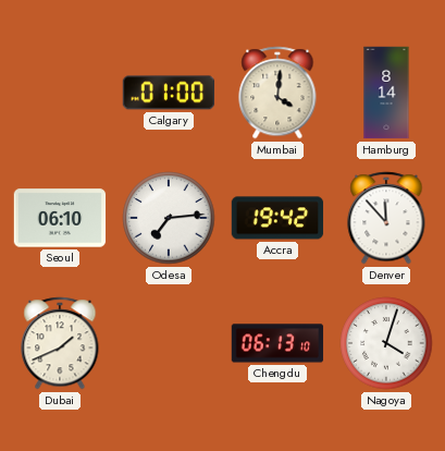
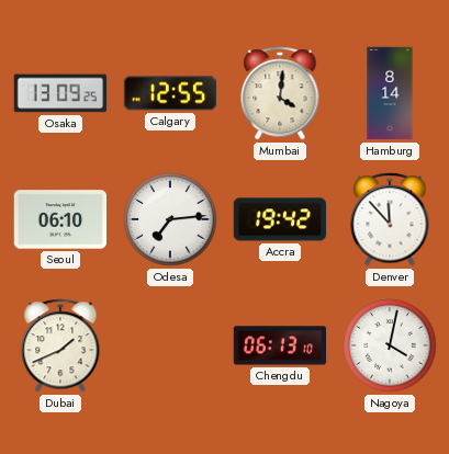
Osaka: none -> 13:09 (60, 93)
Calgary: 01:00 -> 12:55 (170, 93)
Nagoya: 4:03 -> 4:02 (390, 345)
